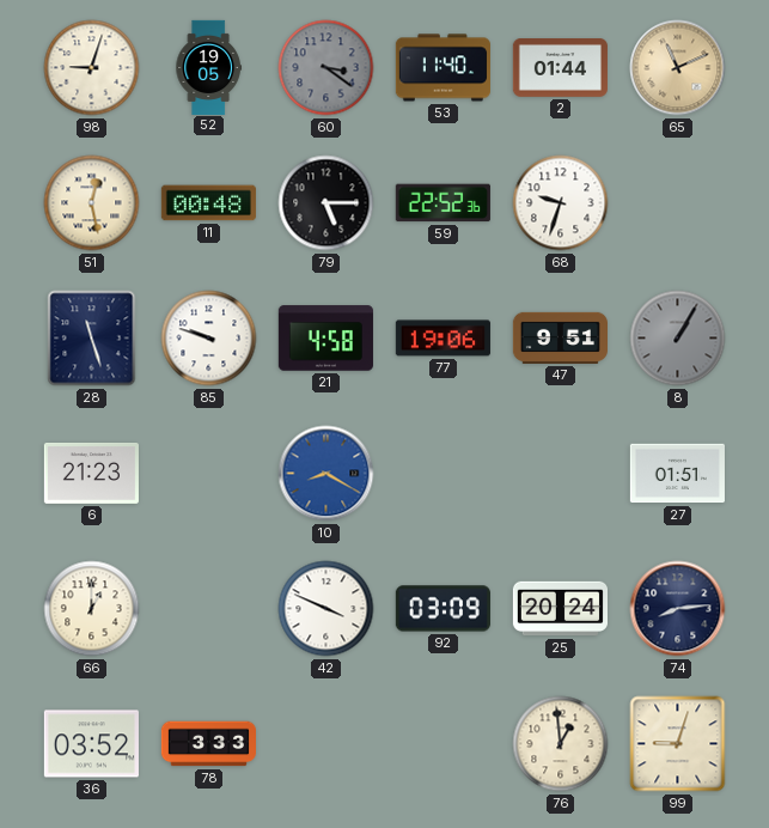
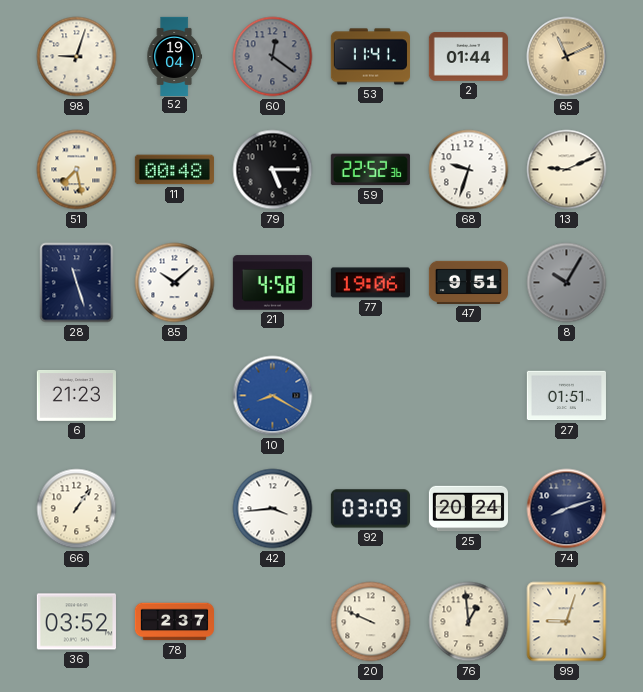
52: 19:05 -> 19:04 (174, 56)
60: 3:21 -> 12:21 (273, 57)
53: 11:40 -> 11:41 (370, 57)
51: 12:28 -> 7:28 (77, 170)
13: none -> 9:11 (567, 170)
85: 9:48 -> 10:08 (175, 283)
8: 1:05 -> 10:05 (567, 283)
66: 1:00 -> 1:06 (77, 509)
42: 3:49 -> 3:44 (273, 509)
74: 8:14 -> 8:12 (567, 509)
78: 3:33 -> 2:37 (174, 622)
20: none -> 9:49 (371, 622)
